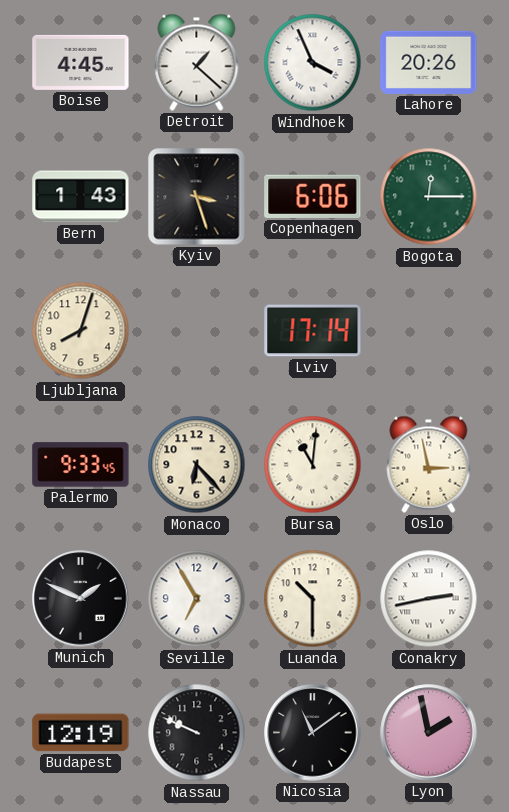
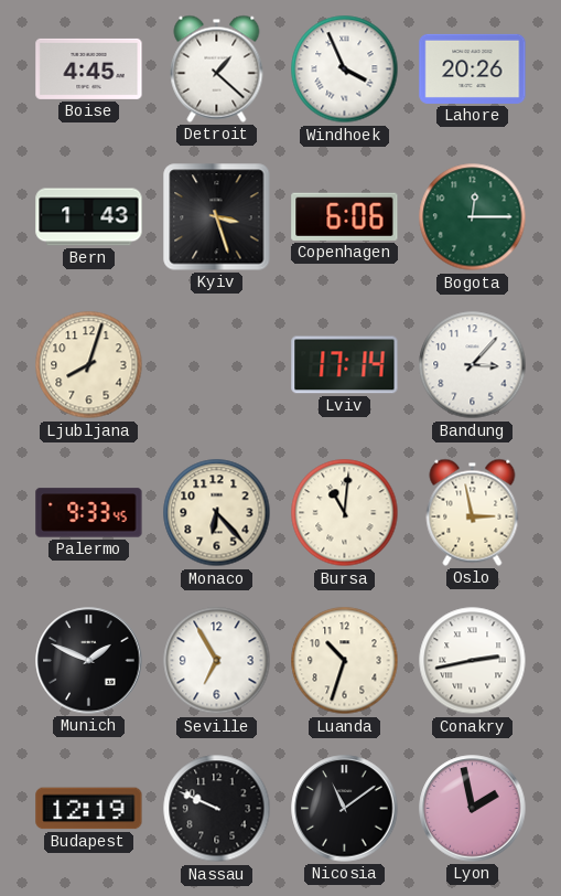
Bandung: none -> 3:07 (473, 365)
Luanda: 10:30 -> 10:33 (345, 661)
